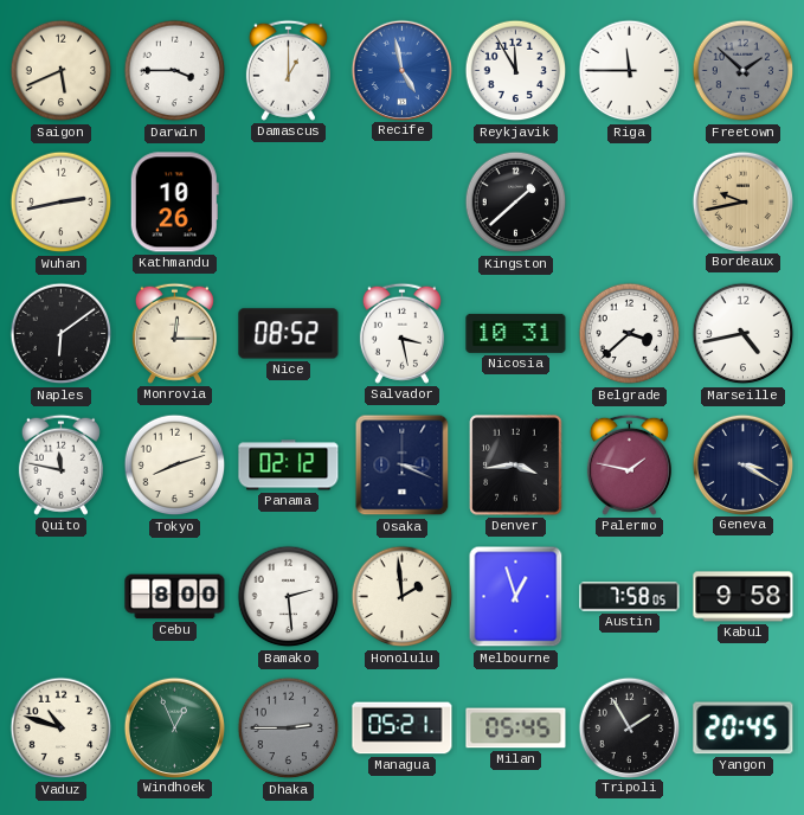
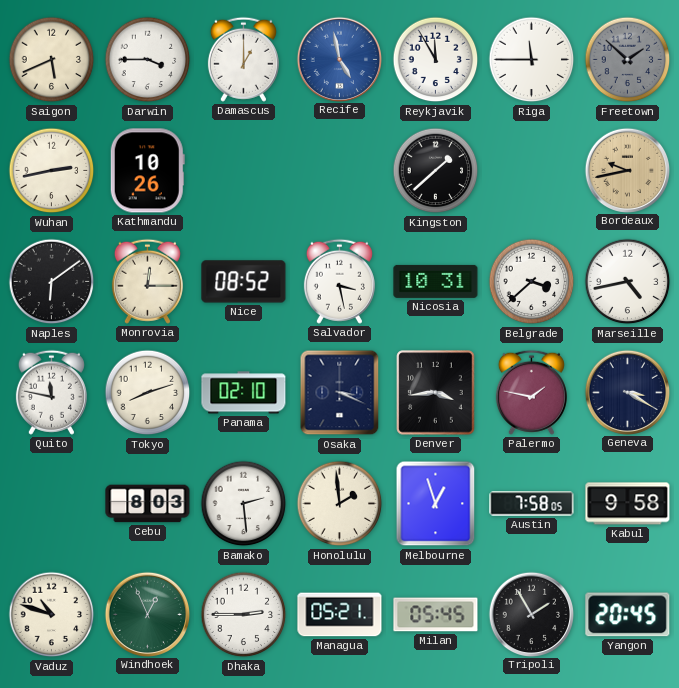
Panama: 02:12 -> 02:10 (244, 393)
Cebu: 8:00 -> 8:03 (148, 504)
Dhaka dial: grey -> white (244, 615)
